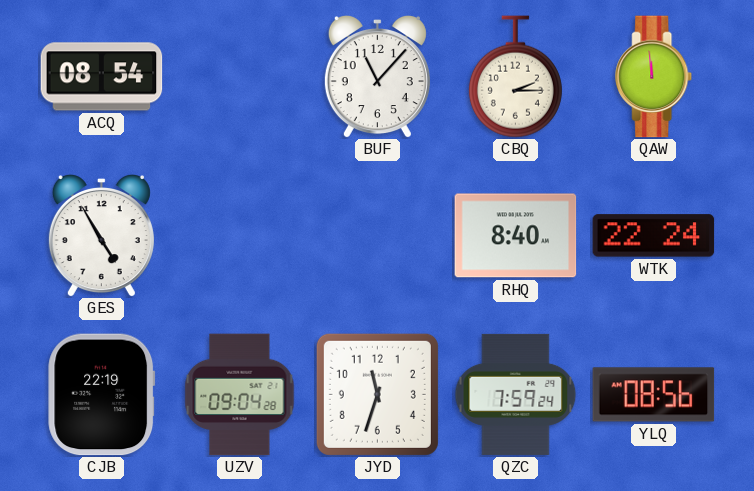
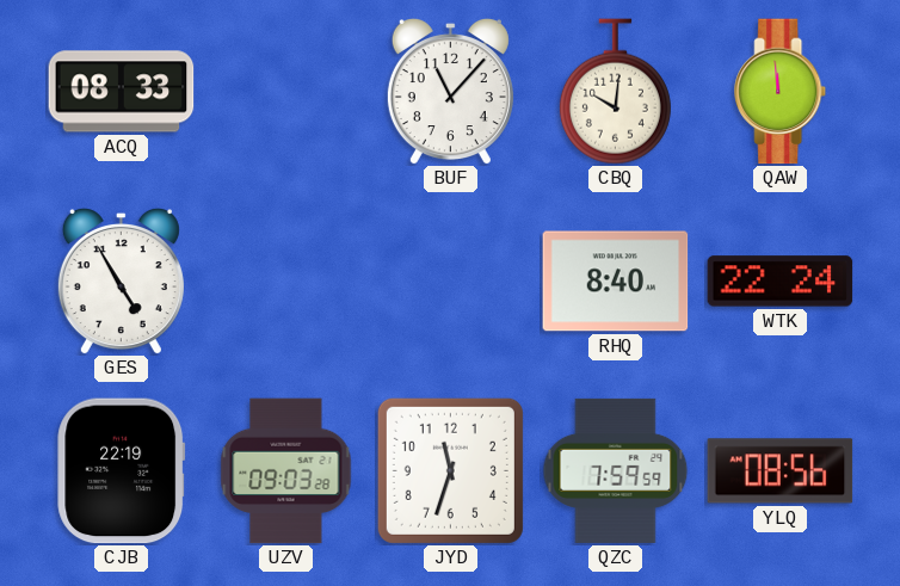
ACQ: 08:54 -> 08:33 (122, 92)
CBQ: 2:15 -> 10:01 (615, 92)
UZV: 09:04 -> 09:03 (286, 471)
QZC: 7:59:24 -> 7:59:59 (616, 470)
